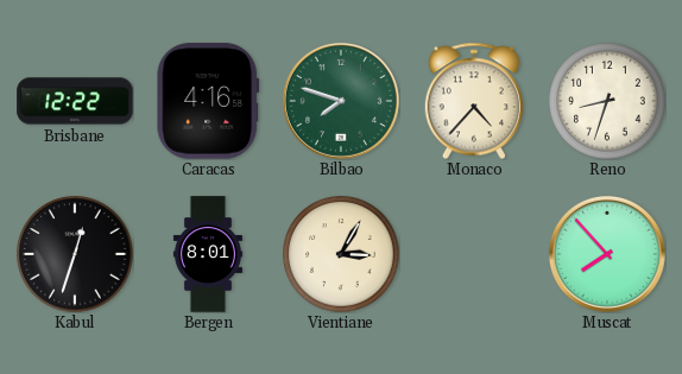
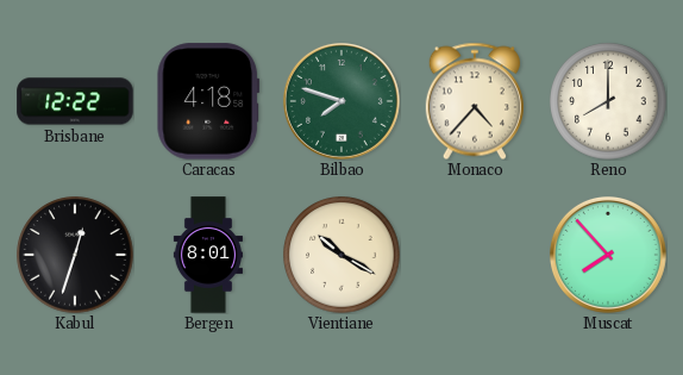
Caracas: 4:16 -> 4:18 (208, 101)
Reno: 8:33 -> 8:00 (608, 101)
Vientiane: 3:05 -> 10:20 (342, 255)
